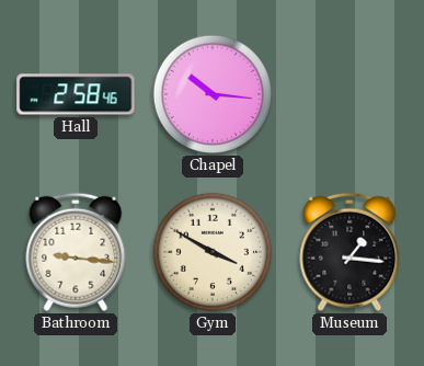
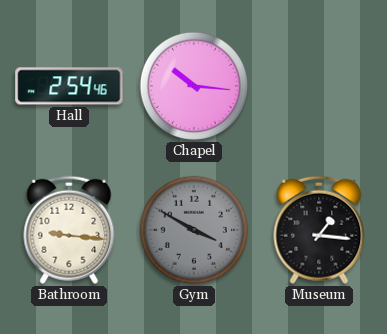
Hall: 2:58 -> 2:54 (69, 86)
Gym dial: cream -> grey (194, 230)
